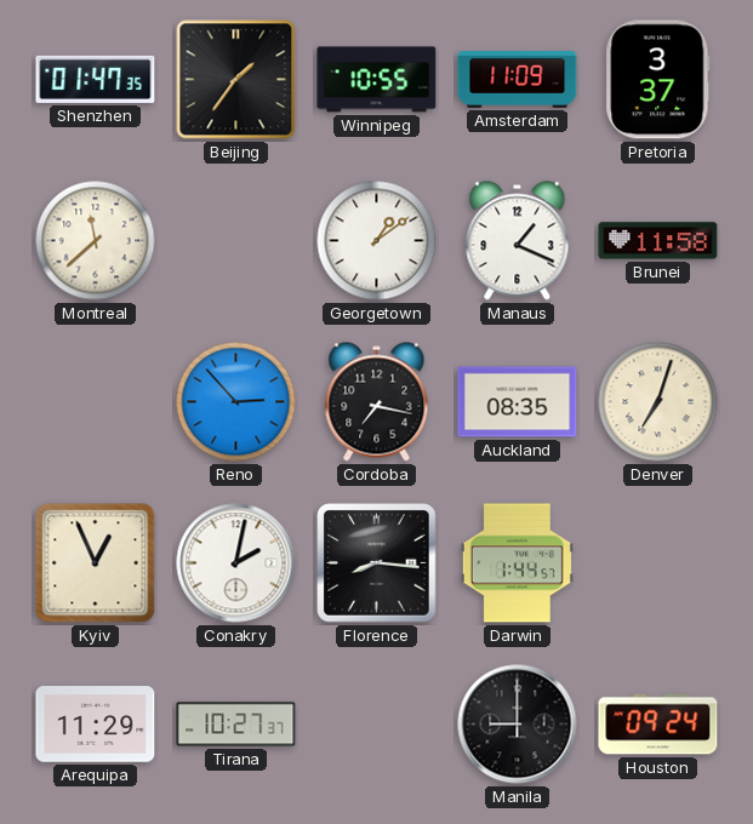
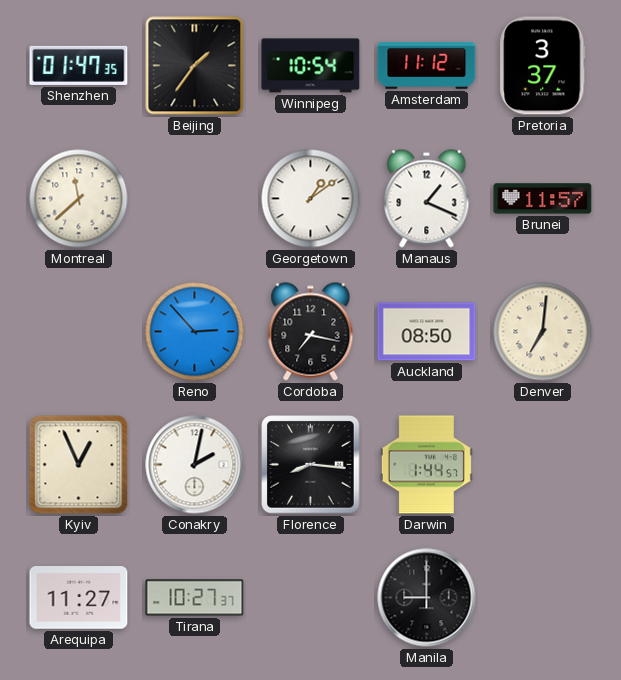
Winnipeg: 10:55 -> 10:54 (311, 66)
Amsterdam: 11:09 -> 11:12 (427, 65)
Brunei: 11:58 -> 11:57 (543, 199)
Auckland: 08:35 -> 08:50 (427, 332)
Denver: 7:03 -> 7:01 (543, 332)
Arequipa: 11:29 -> 11:27 (79, 598)
Houston: 09:24 -> none (658, 725)
